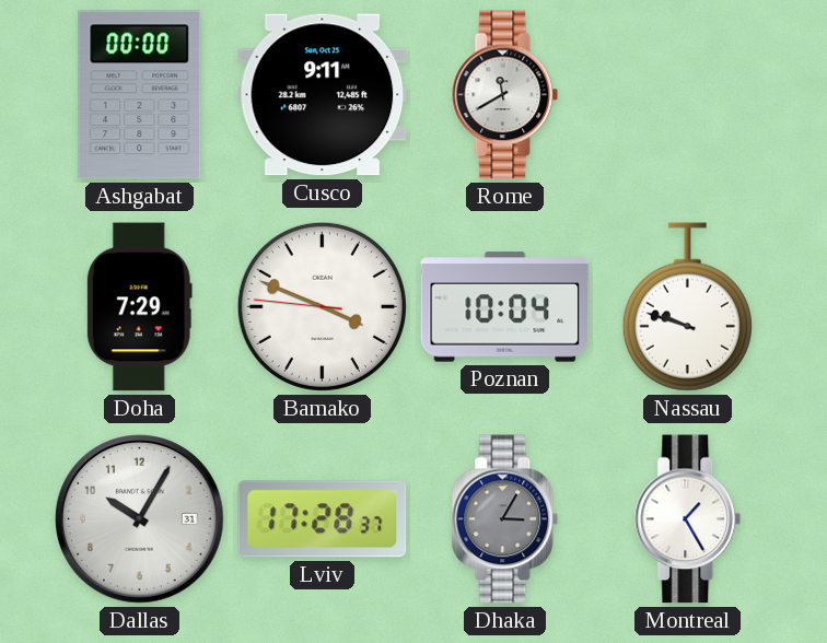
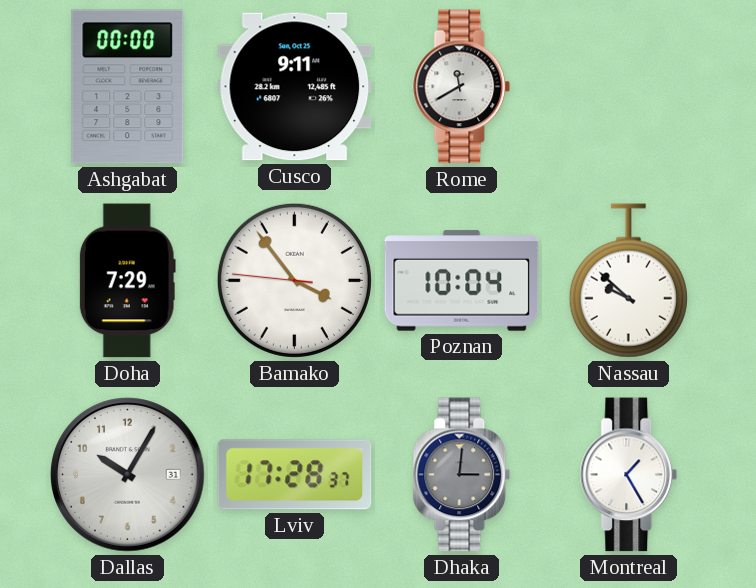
Bamako: 3:48 -> 3:53 (294, 280)
Nassau: 9:48 -> 9:52 (628, 281)
Dhaka: 3:05 -> 3:01 (462, 475)
